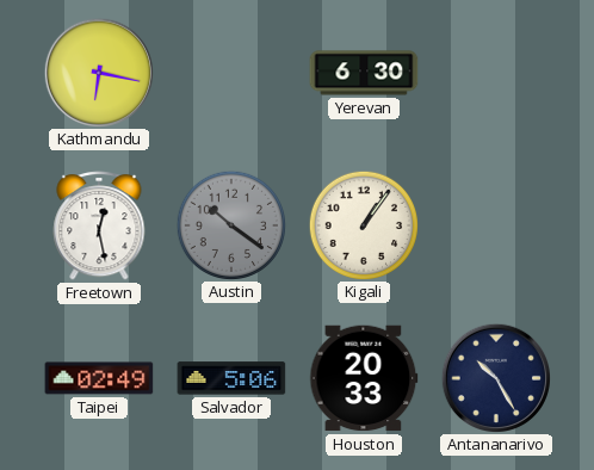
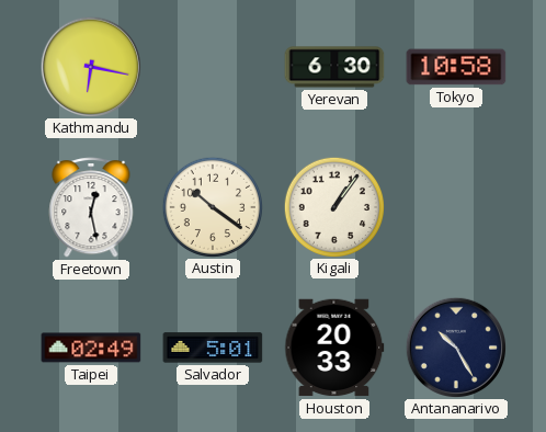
Tokyo: none -> 10:58 (456, 67)
Austin dial: grey -> cream (212, 206)
Salvador: 5:06 -> 5:01 (213, 348)
